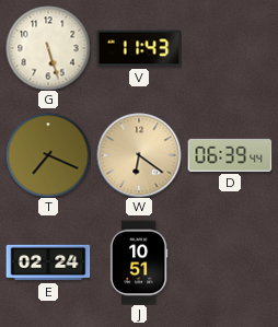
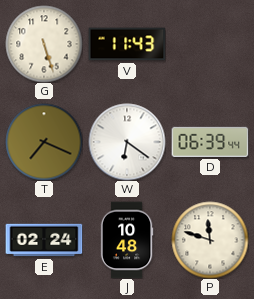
W dial: champagne -> white (127, 142)
J: 10:51 -> 10:48 (127, 240)
P: none -> 11:48 (210, 240)
